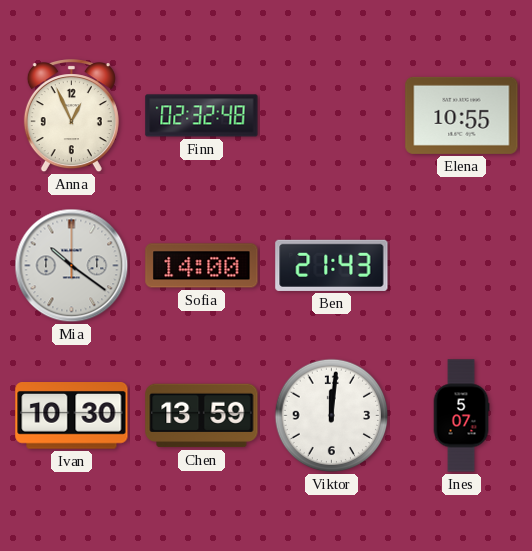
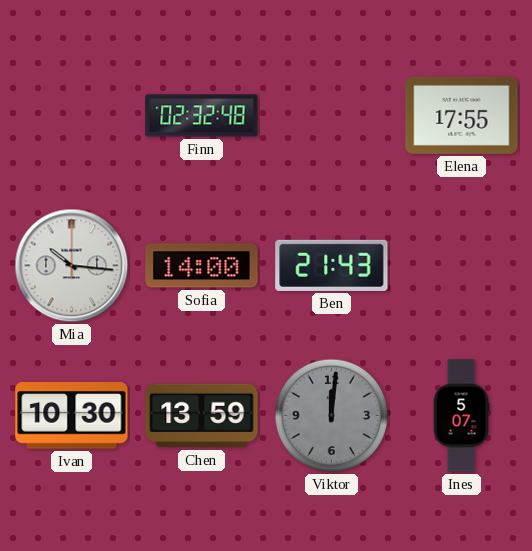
Anna: 12:56 -> none (71, 116)
Elena: 10:55 -> 17:55 (462, 115)
Mia: 10:21 -> 10:16 (72, 266)
Viktor dial: white -> grey (332, 416)
